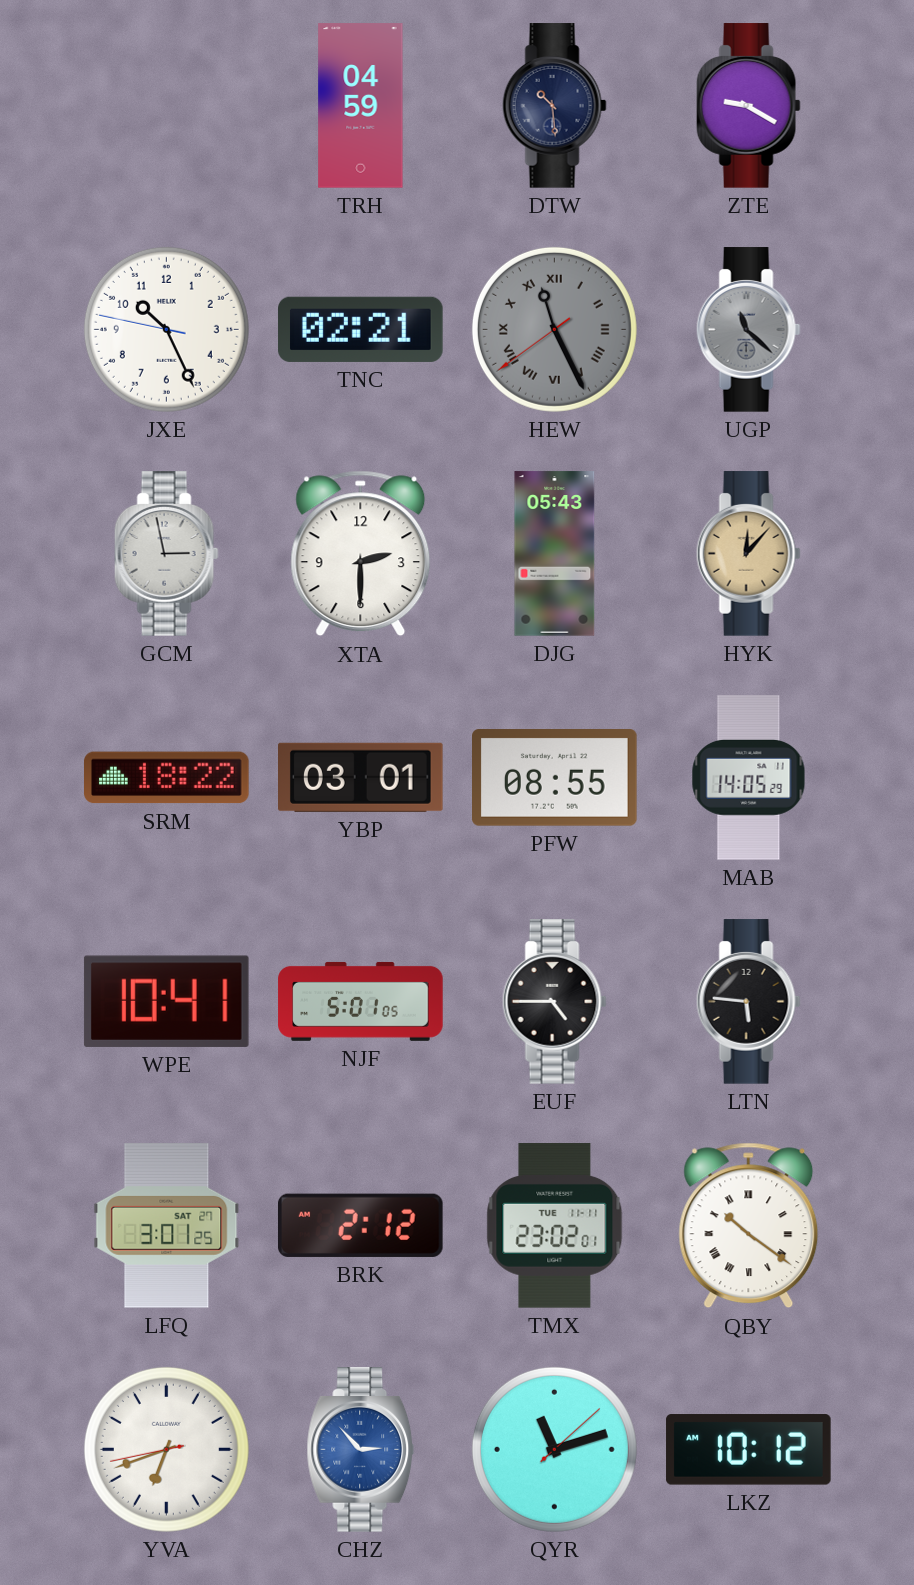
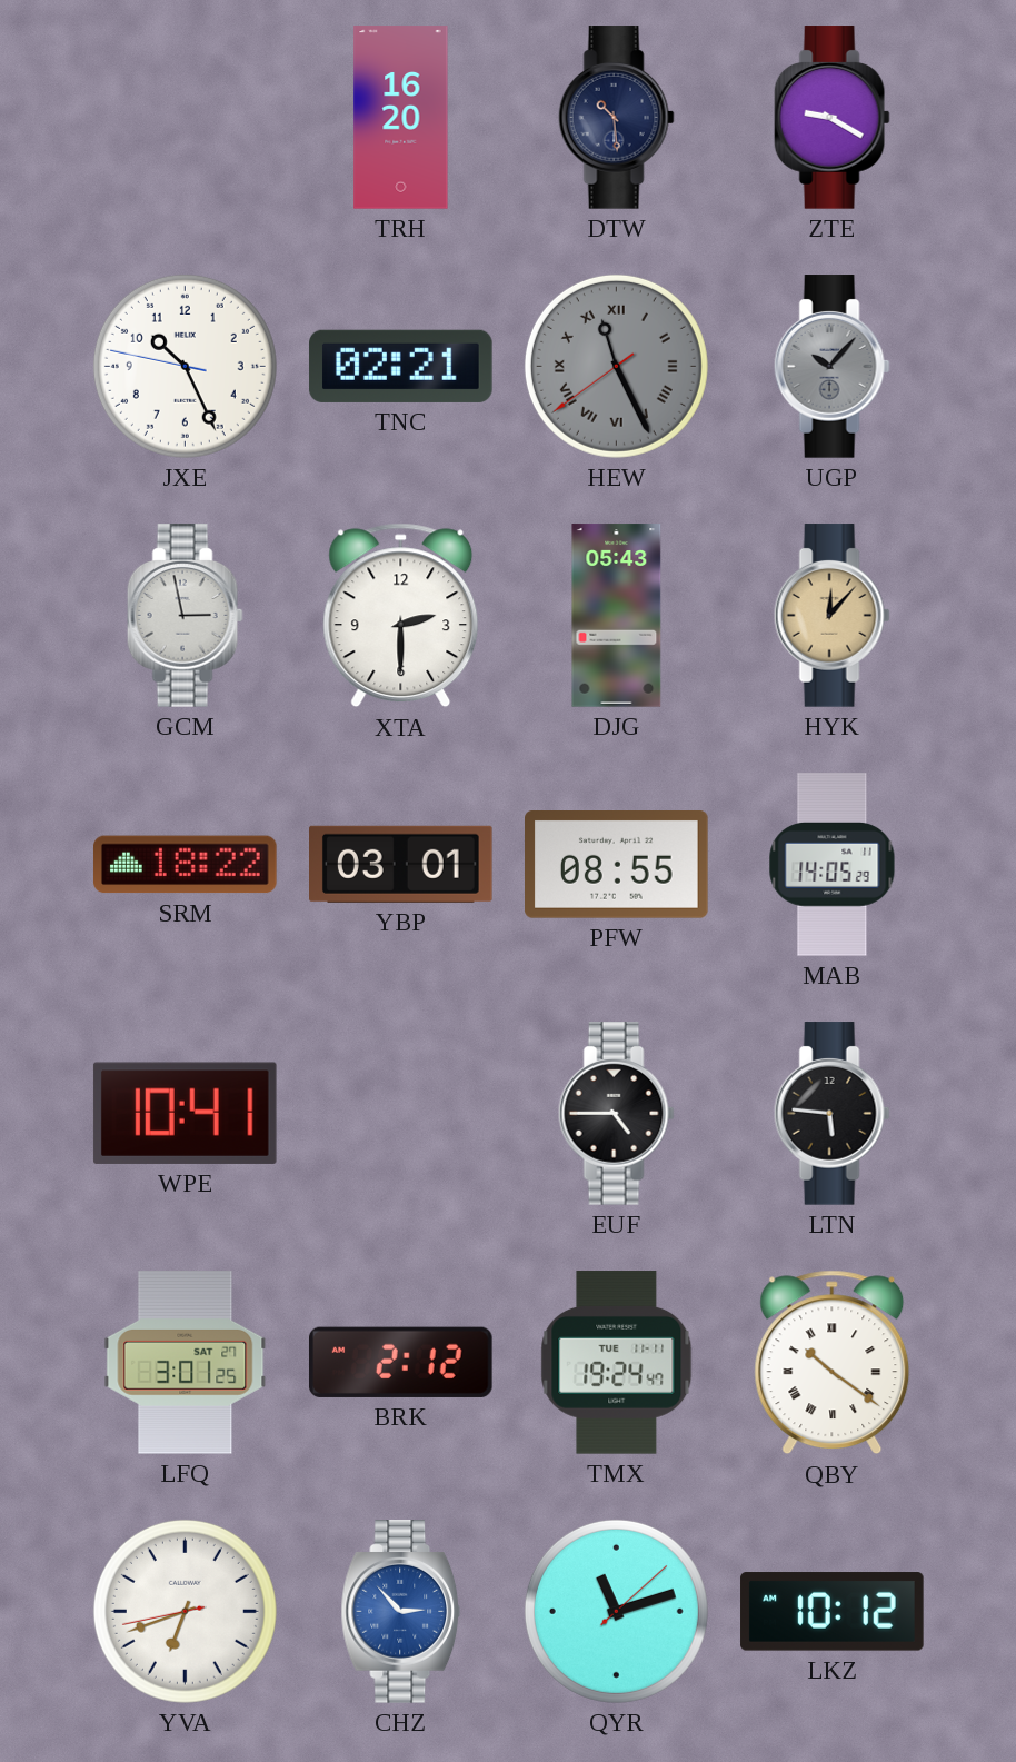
TRH: 04:59 -> 16:20 (401, 118)
UGP: 11:22 -> 10:07 (831, 367)
NJF: 5:01 -> none (361, 1001)
TMX: 23:02 -> 19:24 (617, 1363)
